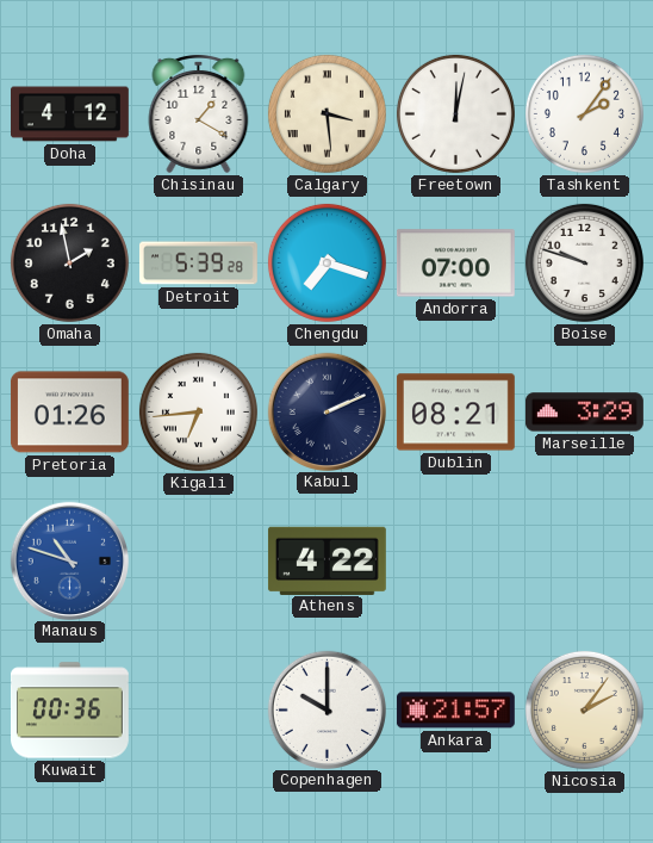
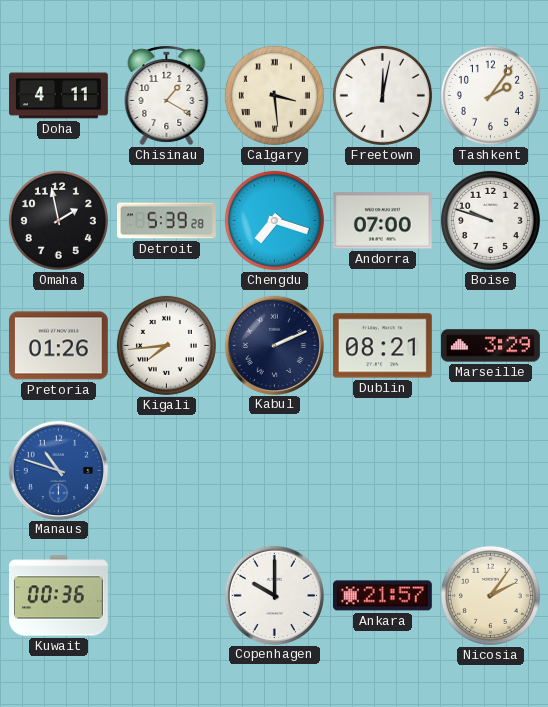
Doha: 4:12 -> 4:11 (59, 96)
Kigali: 6:44 -> 7:44 (166, 345)
Athens: 4:22 -> none (326, 560)
